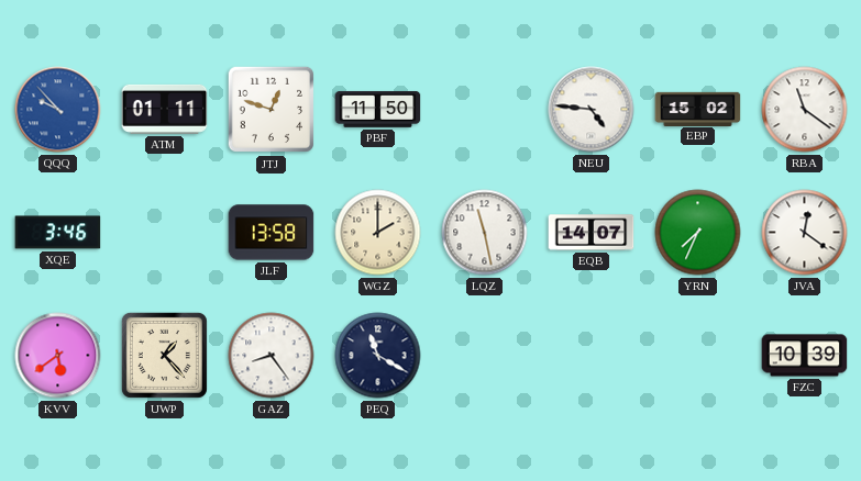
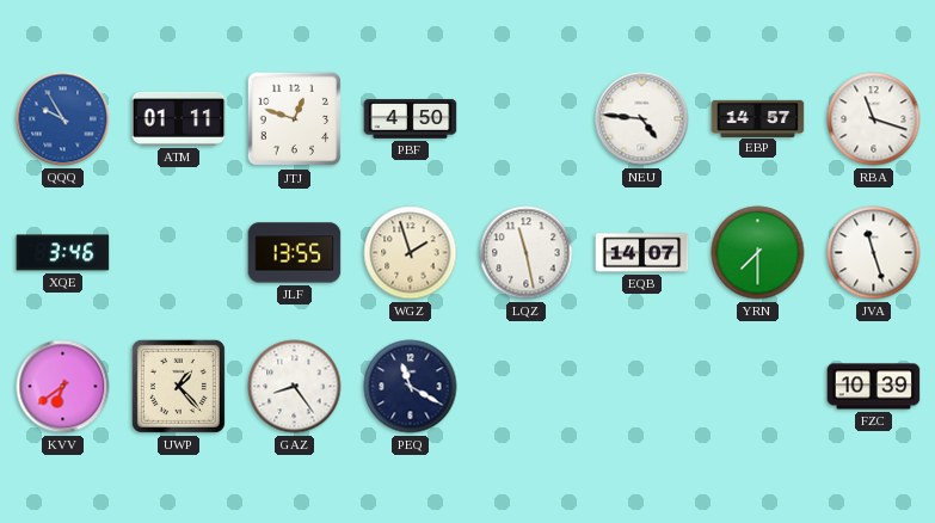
QQQ: 9:53 -> 9:55 (63, 119)
PBF: 11:50 -> 4:50 (411, 118)
EBP: 15:02 -> 14:57 (758, 118)
RBA: 11:21 -> 11:18 (874, 119)
JLF: 13:58 -> 13:55 (295, 253)
WGZ: 2:00 -> 1:57 (411, 253)
YRN: 7:34 -> 7:30 (758, 253)
JVA: 12:21 -> 11:27 (874, 253)
KVV: 5:39 -> 6:39 (63, 387)
